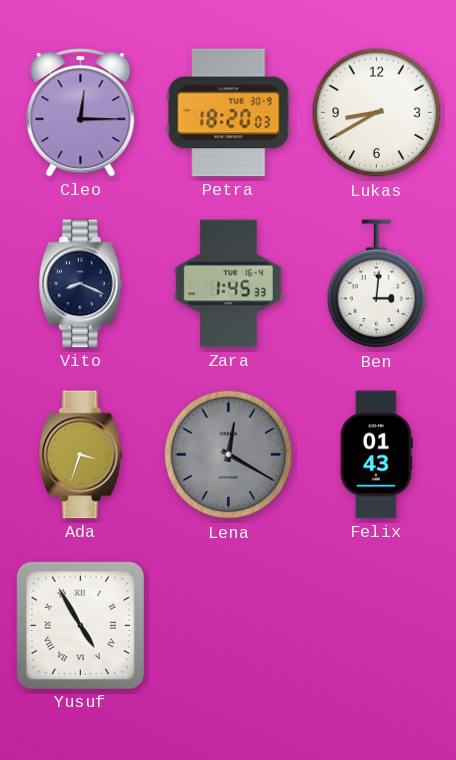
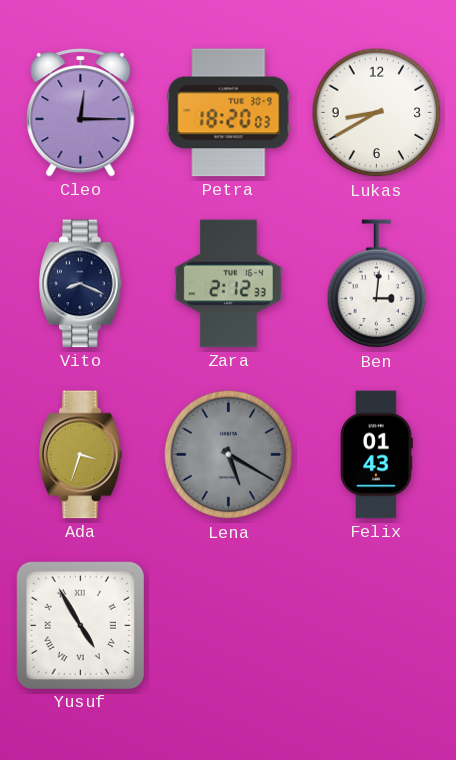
Zara: 1:45 -> 2:12 (229, 284)
Lena: 12:20 -> 5:20 (229, 455)
